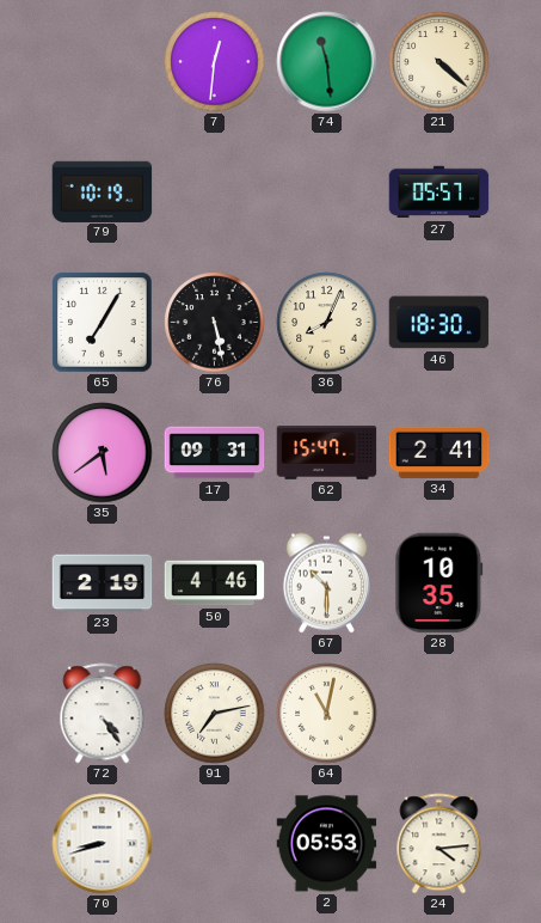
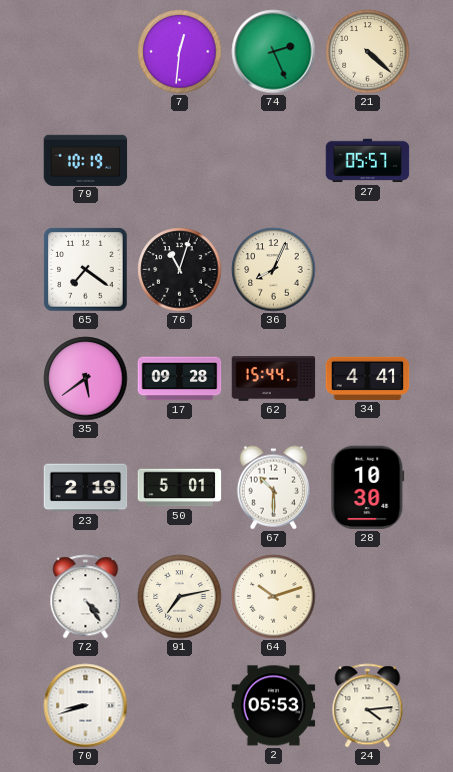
74: 11:29 -> 2:26 (274, 52)
65: 7:05 -> 7:21 (86, 270)
76: 5:28 -> 11:03 (180, 270)
46: 18:30 -> none (439, 323)
17: 09:31 -> 09:28 (180, 379)
62: 15:47 -> 15:44 (274, 379)
34: 2:41 -> 4:41 (368, 378)
50: 4:46 -> 5:01 (180, 488)
28: 10:35 -> 10:30 (368, 488)
64: 11:02 -> 10:12 (274, 597)
